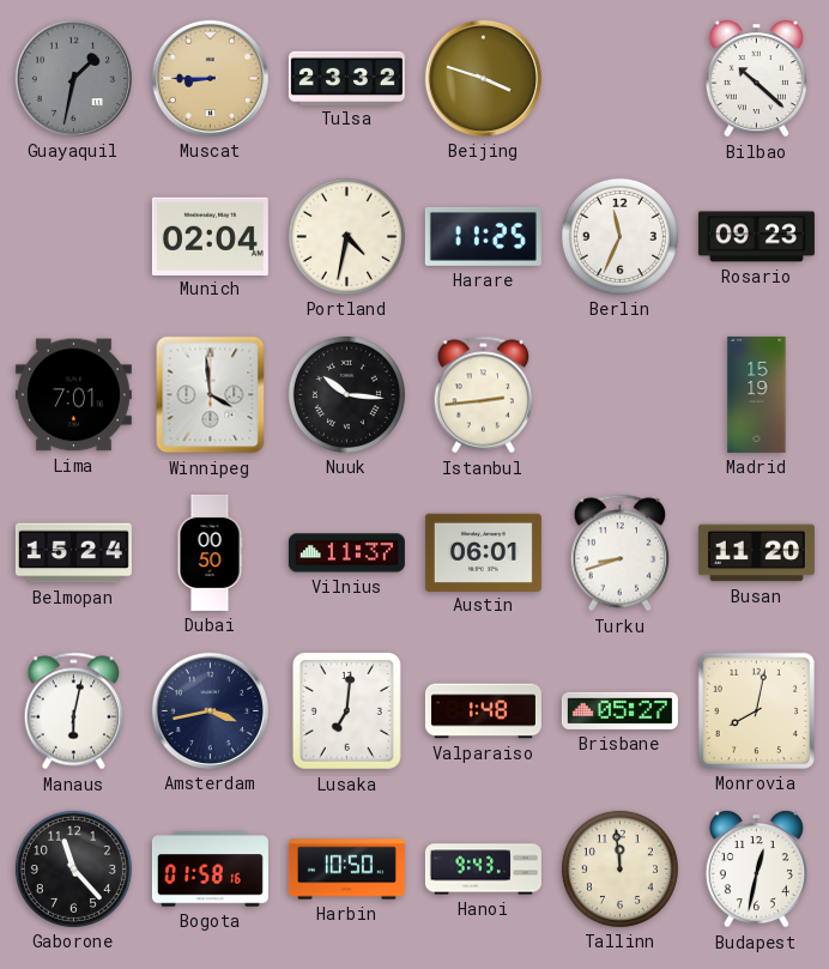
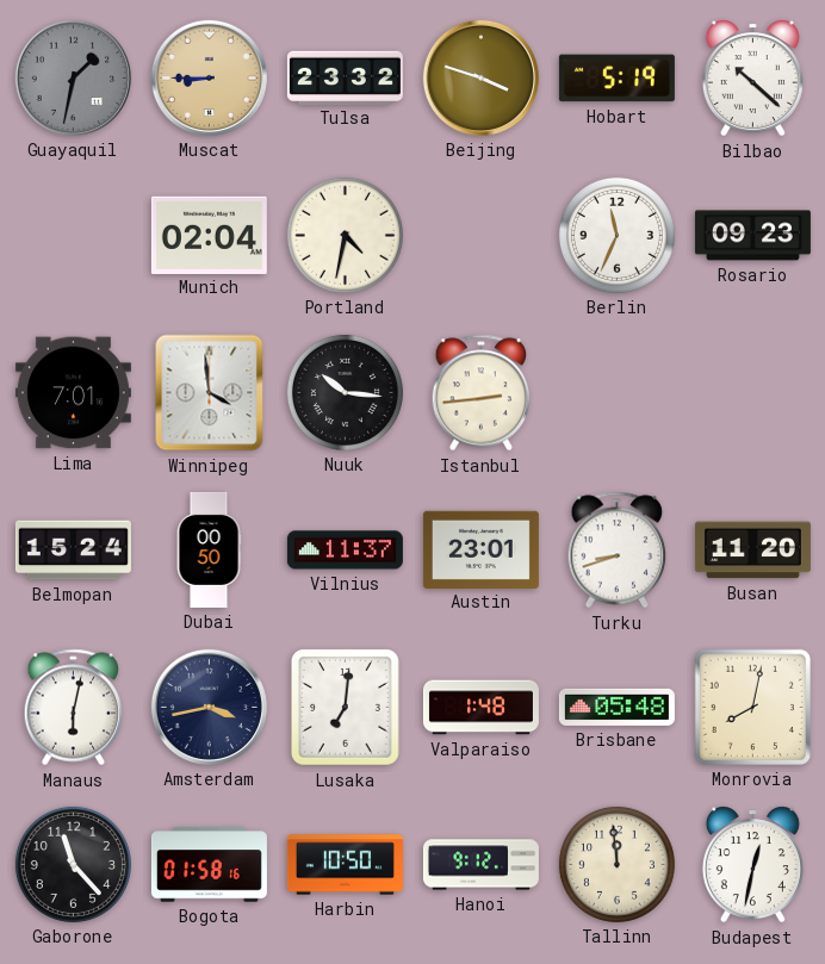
Hobart: none -> 5:19 (616, 79)
Harare: 11:25 -> none (483, 236)
Madrid: 15:19 -> none (757, 394)
Austin: 06:01 -> 23:01 (480, 549)
Brisbane: 05:27 -> 05:48 (616, 707)
Hanoi: 9:43 -> 9:12 (480, 865)
